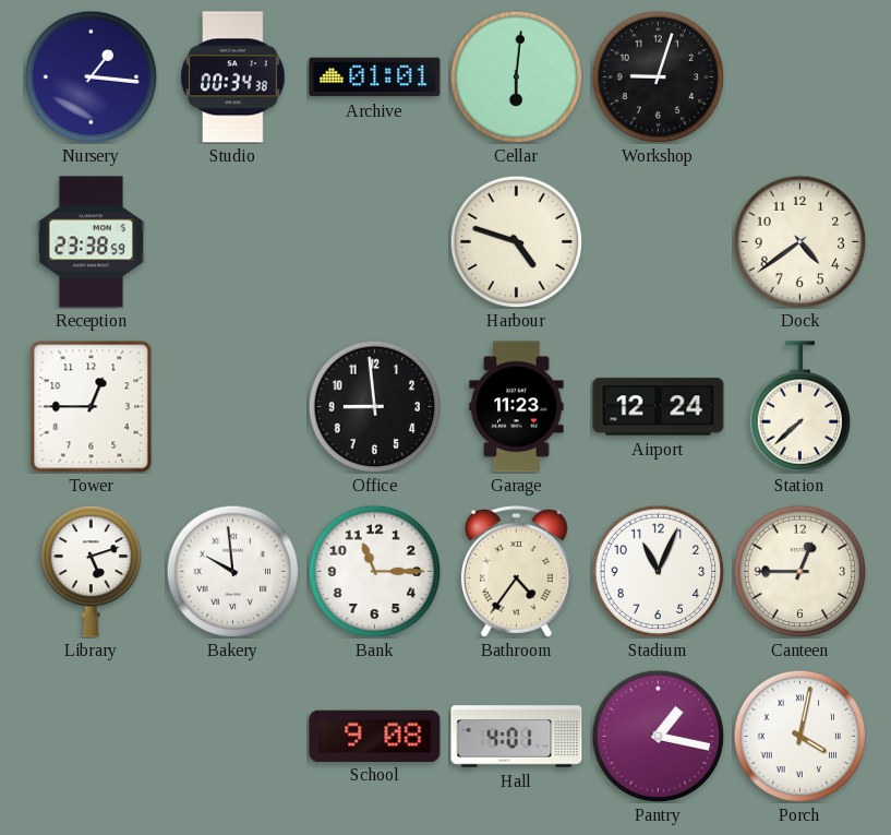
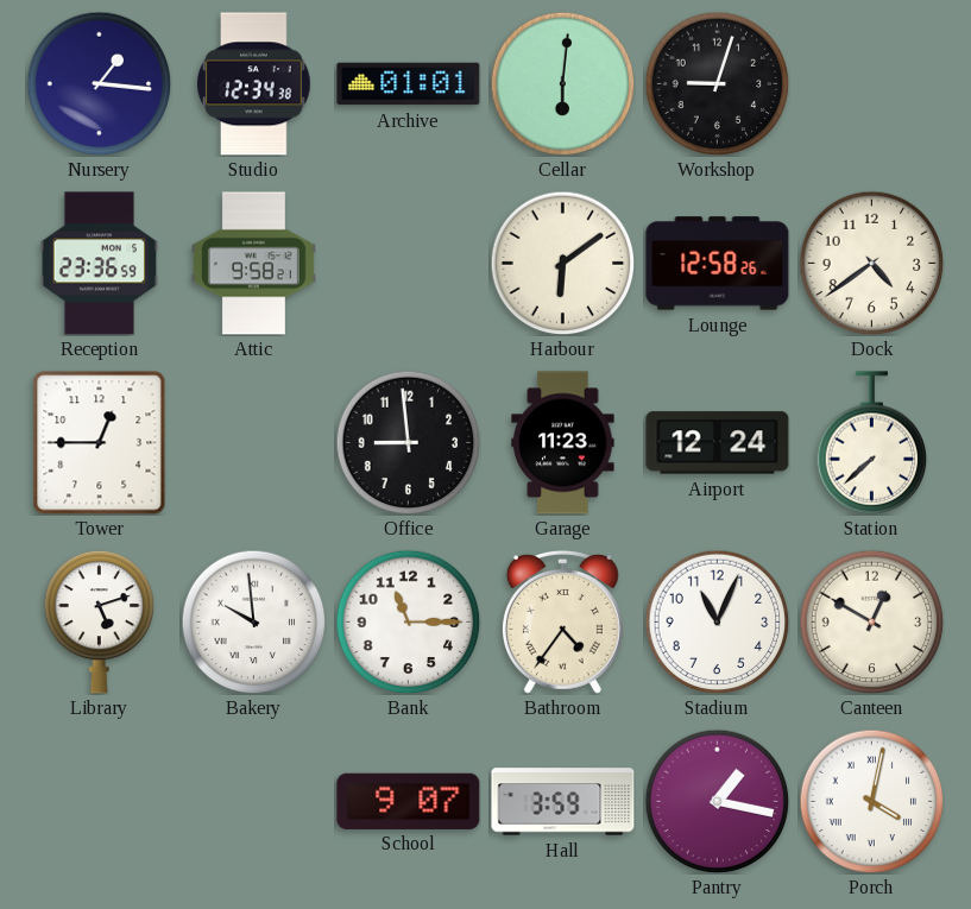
Studio: 00:34 -> 12:34 (254, 84)
Reception: 23:38 -> 23:36 (100, 264)
Attic: none -> 9:58 (253, 264)
Harbour: 4:48 -> 6:09 (562, 263)
Lounge: none -> 12:58 (718, 264)
Canteen: 12:45 -> 12:50 (871, 621)
School: 9:08 -> 9:07 (409, 801)
Hall: 4:01 -> 3:59 (563, 802)
